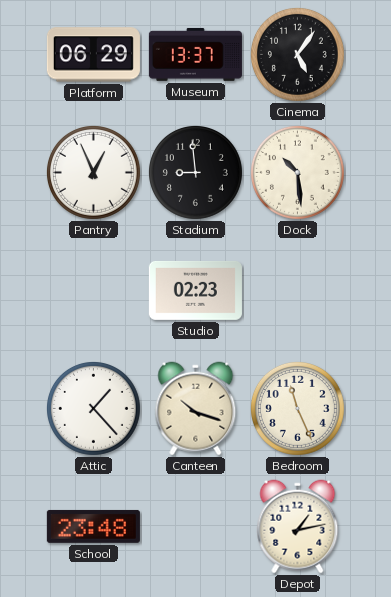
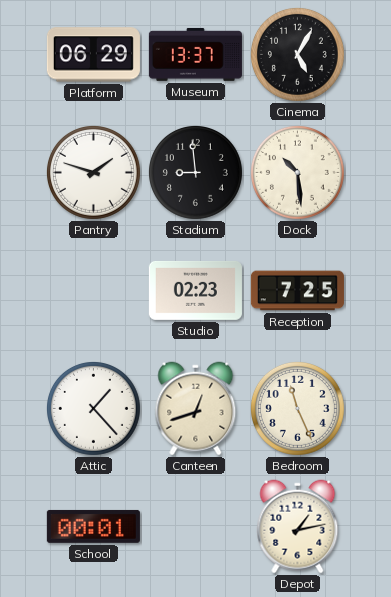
Cinema: 5:06 -> 5:05 (297, 54)
Pantry: 12:56 -> 1:48 (93, 172)
Reception: none -> 7:25 (297, 291)
Canteen: 10:18 -> 12:42 (196, 409)
School: 23:48 -> 00:01 (93, 526)
